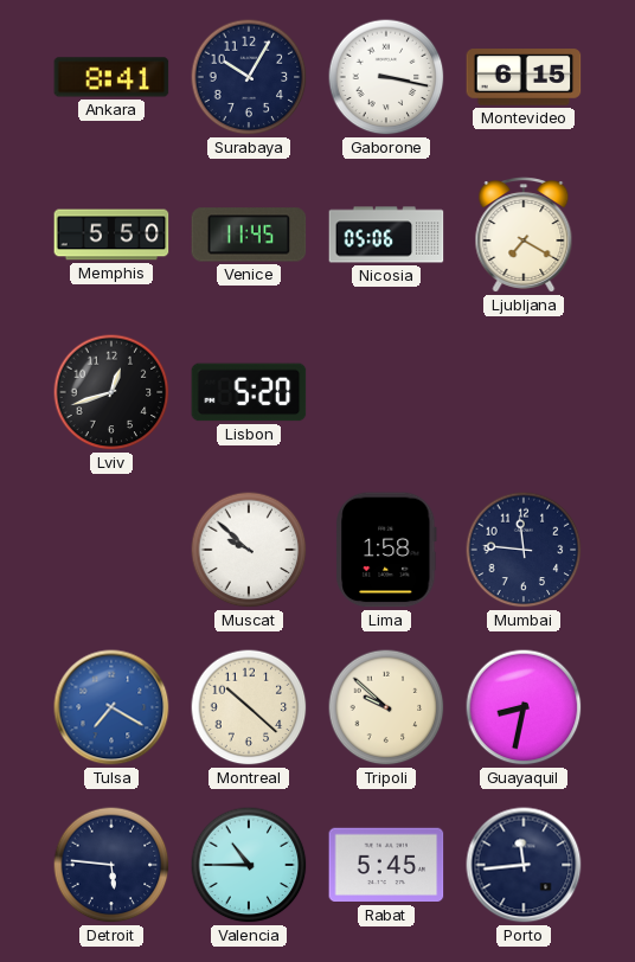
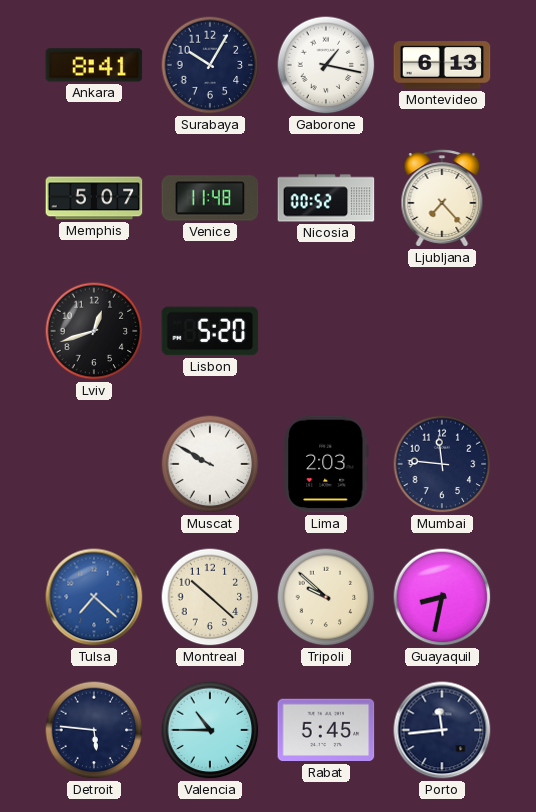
Gaborone: 3:17 -> 1:17 (326, 65)
Montevideo: 6:15 -> 6:13 (442, 65)
Memphis: 5:50 -> 5:07 (94, 198)
Venice: 11:45 -> 11:48 (210, 198)
Nicosia: 05:06 -> 00:52 (326, 198)
Ljubljana: 7:20 -> 7:23 (442, 198)
Muscat: 9:52 -> 9:50 (210, 464)
Lima: 1:58 -> 2:03 (326, 464)
Tulsa: 7:20 -> 7:22 (94, 597)
